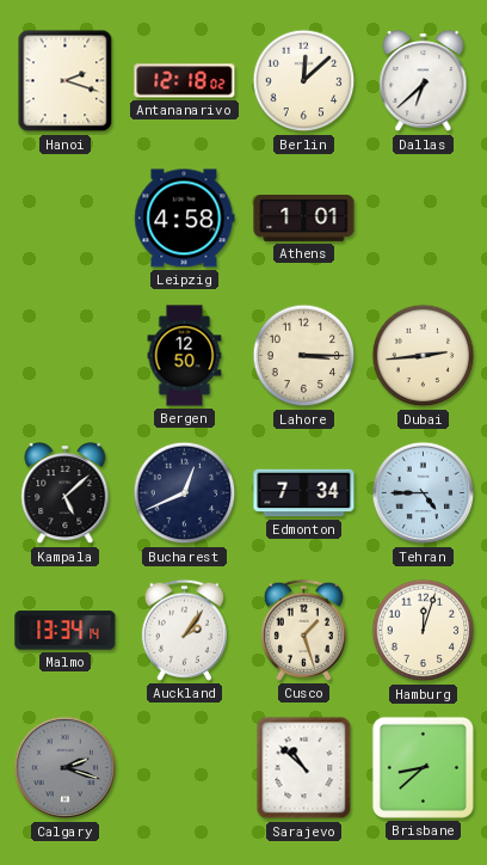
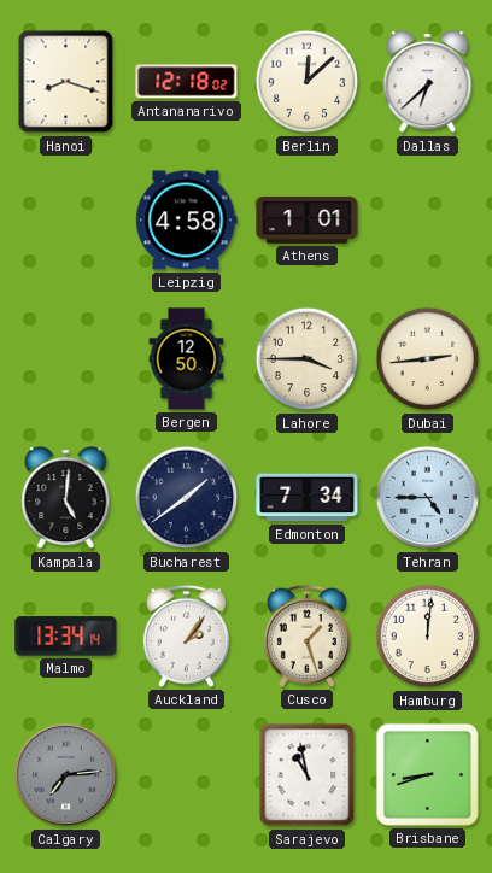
Hanoi: 2:18 -> 8:18 (66, 82)
Lahore: 3:15 -> 3:45 (307, 359)
Kampala: 5:08 -> 5:01 (66, 499)
Bucharest: 12:41 -> 1:39 (187, 498)
Hamburg: 12:03 -> 12:01 (428, 637)
Calgary: 2:18 -> 7:14 (66, 775)
Sarajevo: 10:52 -> 10:58 (307, 775)
Brisbane: 8:38 -> 8:42 (427, 774)
